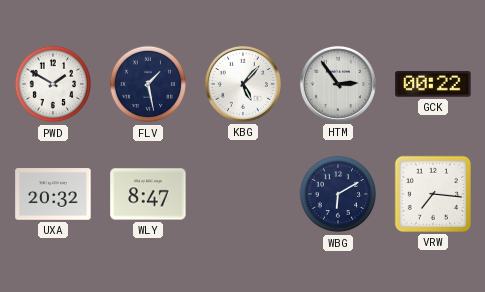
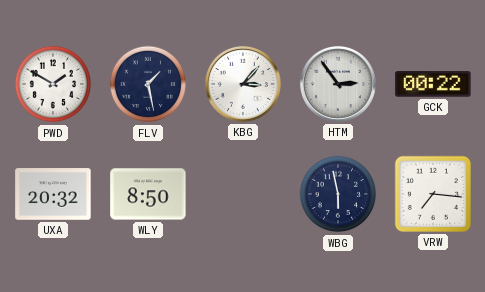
KBG: 5:07 -> 3:07 (243, 84)
WLY: 8:47 -> 8:50 (148, 194)
WBG: 6:10 -> 5:58 (338, 194)
